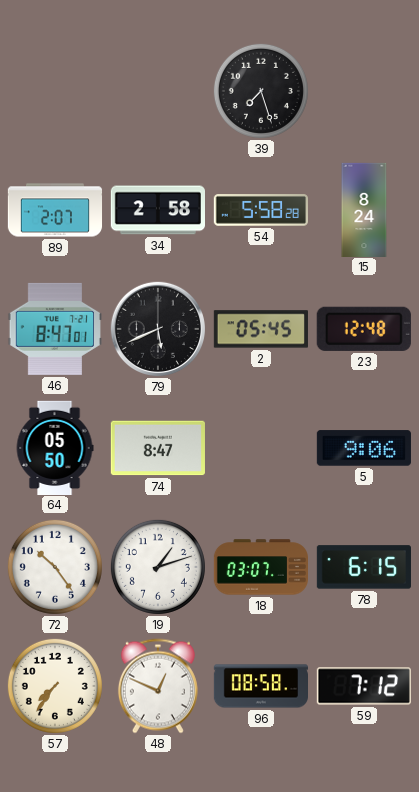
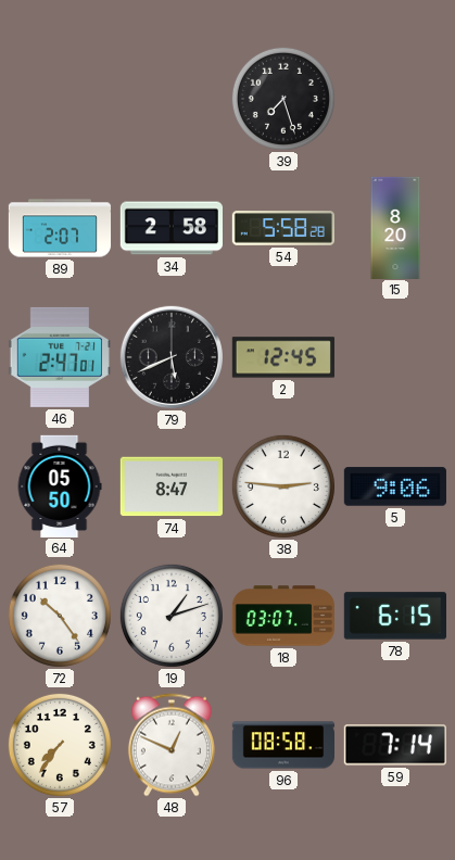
15: 8:24 -> 8:20 (395, 227)
46: 8:47 -> 2:47 (60, 357)
2: 05:45 -> 12:45 (283, 357)
23: 12:48 -> none (364, 329)
38: none -> 2:46 (283, 486)
59: 7:12 -> 7:14 (395, 745)
